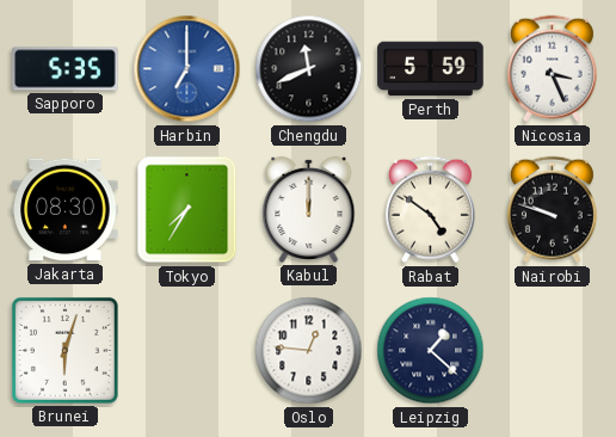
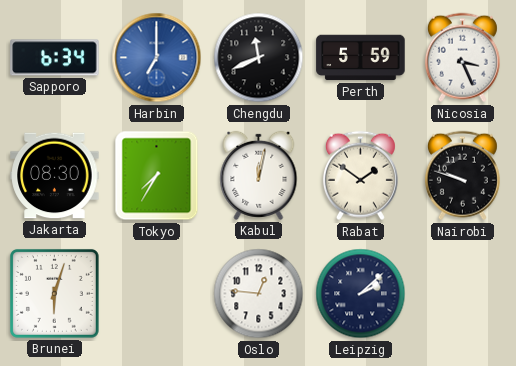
Sapporo: 5:35 -> 6:34 (55, 58)
Kabul: 12:00 -> 12:02 (259, 175)
Rabat: 4:51 -> 1:51 (360, 176)
Leipzig: 1:22 -> 2:08 (361, 294)
